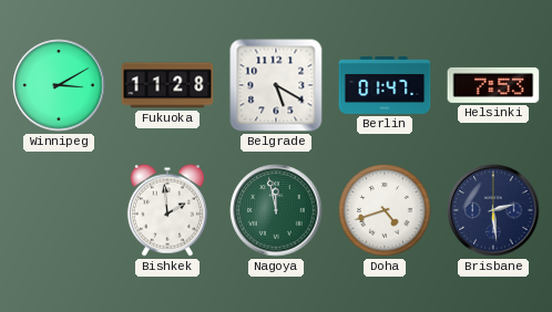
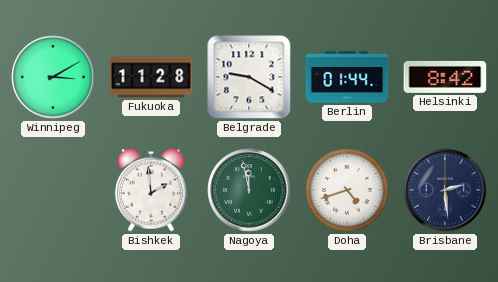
Belgrade: 5:20 -> 9:20 (249, 77)
Berlin: 01:47 -> 01:44 (347, 78)
Helsinki: 7:53 -> 8:42 (445, 77)
